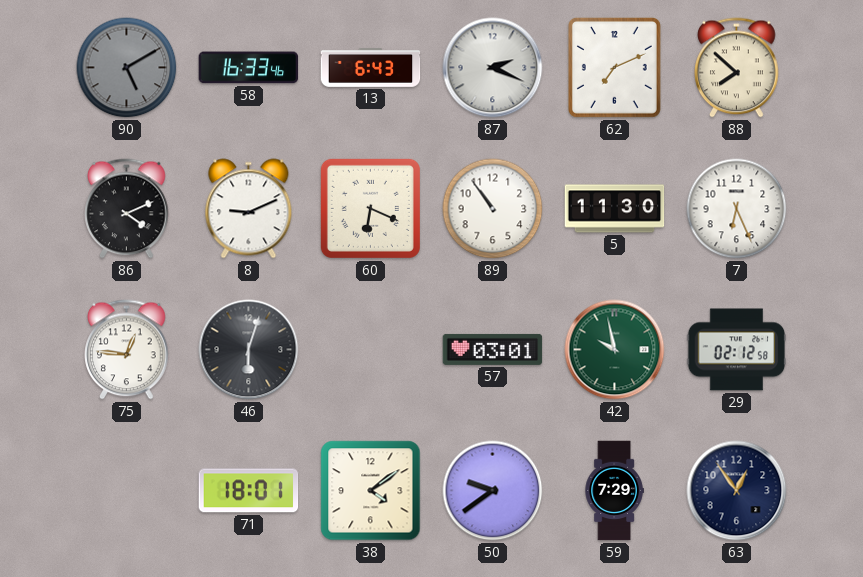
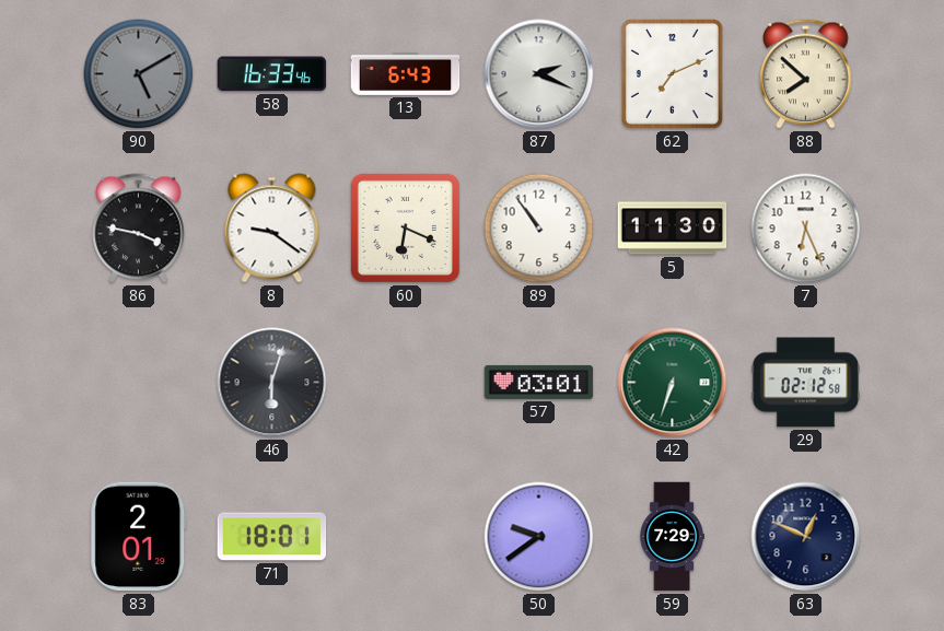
86: 4:11 -> 3:47 (139, 229)
8: 9:11 -> 9:21 (272, 229)
75: 12:46 -> none (127, 350)
42: 9:58 -> 6:33 (673, 383)
83: none -> 2:01 (139, 537)
38: 4:09 -> none (371, 491)
63: 12:54 -> 12:49 (806, 537)
